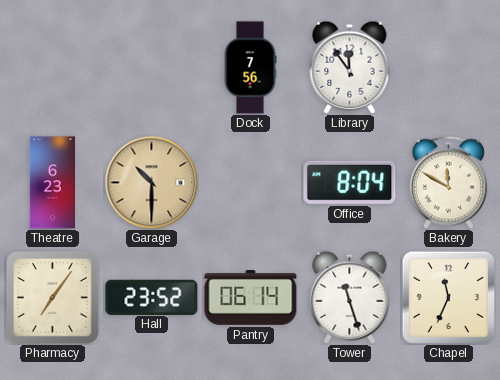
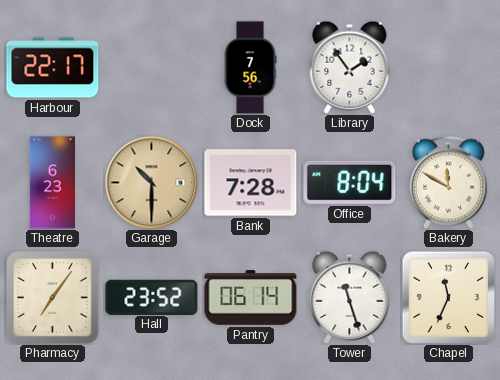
Harbour: none -> 22:17 (53, 68)
Library: 11:54 -> 1:54 (350, 67)
Bank: none -> 7:28 (251, 183)
